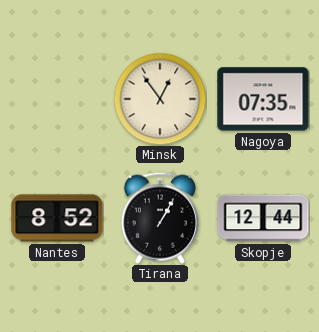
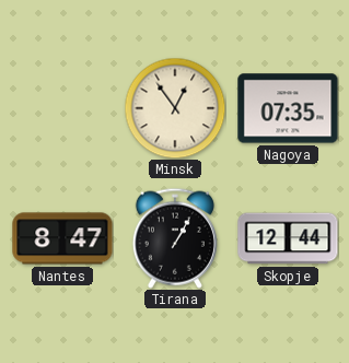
Nantes: 8:52 -> 8:47 (62, 238)
